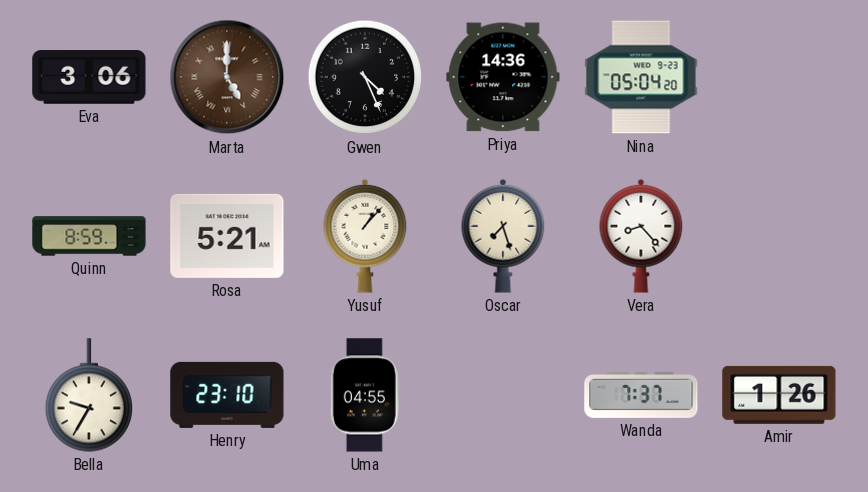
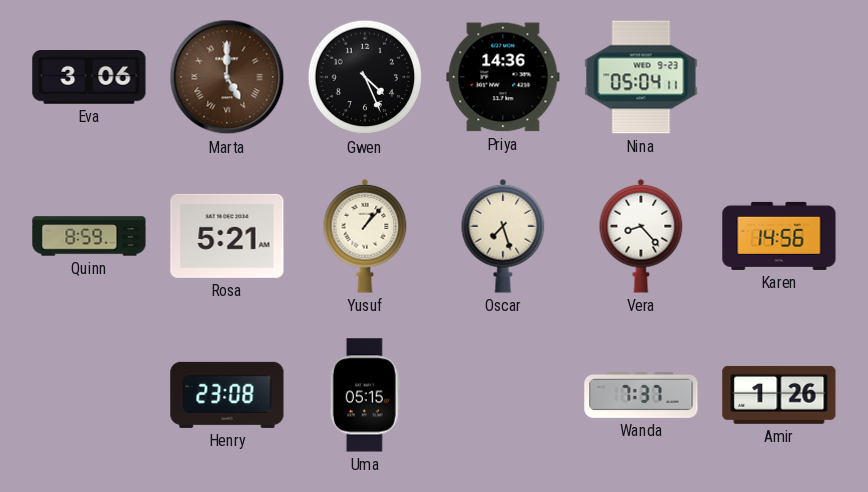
Nina: 05:04:20 -> 05:04:11 (641, 77)
Karen: none -> 14:56 (779, 236)
Bella: 9:35 -> none (88, 395)
Henry: 23:10 -> 23:08 (227, 395)
Uma: 04:55 -> 05:15 (365, 395)
